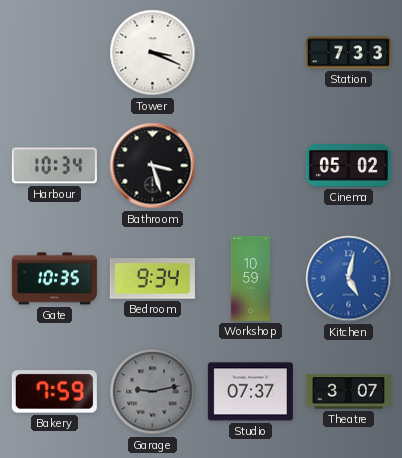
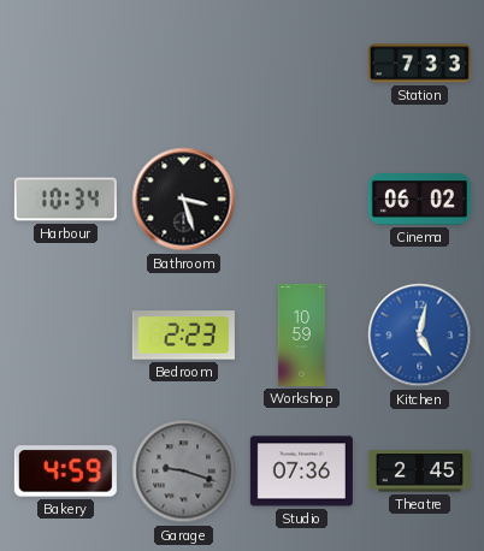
Tower: 3:19 -> none (153, 53)
Cinema: 05:02 -> 06:02 (419, 200)
Gate: 10:35 -> none (54, 279)
Bedroom: 9:34 -> 2:23 (183, 336)
Bakery: 7:59 -> 4:59 (65, 472)
Garage: 9:13 -> 9:18 (184, 472)
Studio: 07:37 -> 07:36 (301, 472)
Theatre: 3:07 -> 2:45 (419, 472)
